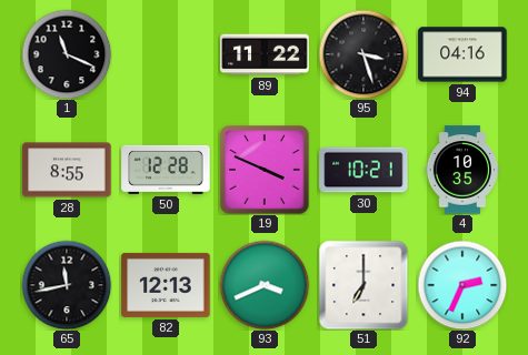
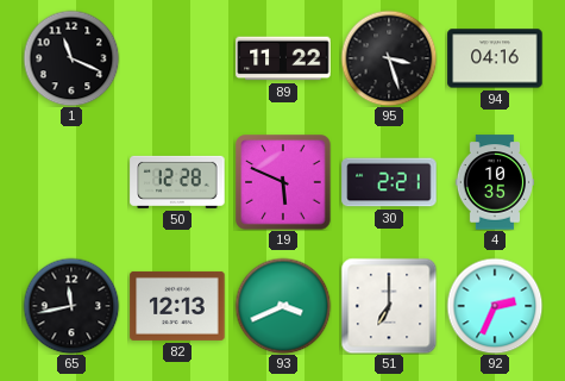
28: 8:55 -> none (67, 170)
19: 3:49 -> 5:49 (283, 182)
30: 10:21 -> 2:21 (389, 182)
